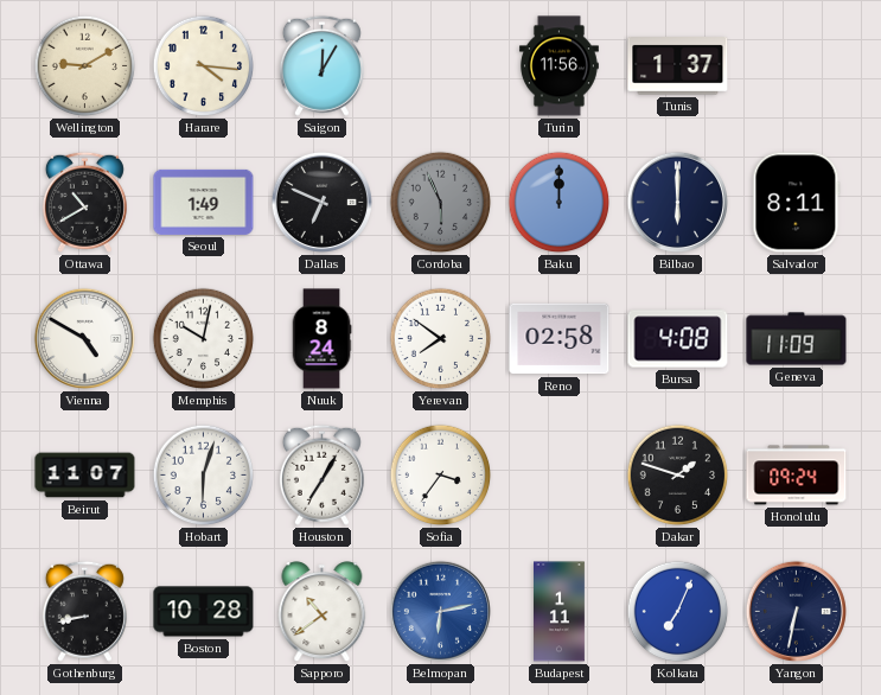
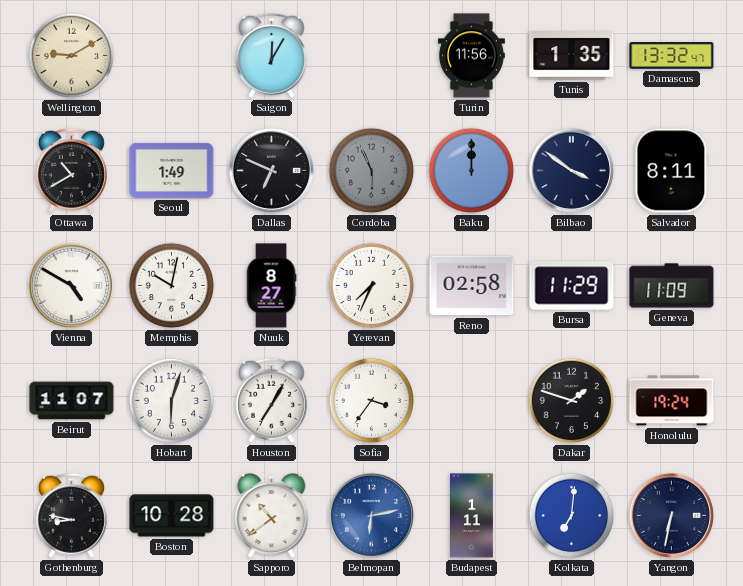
Harare: 4:16 -> none (204, 66)
Tunis: 1:37 -> 1:35 (572, 56)
Damascus: none -> 13:32 (672, 56)
Bilbao: 6:00 -> 3:51 (571, 170)
Nuuk: 8:24 -> 8:27 (271, 286)
Yerevan: 7:51 -> 7:34 (372, 286)
Bursa: 4:08 -> 11:29 (572, 286)
Honolulu: 09:24 -> 19:24 (672, 401)
Gothenburg: 8:43 -> 8:47 (71, 515)
Kolkata: 7:04 -> 7:01 (572, 516)
